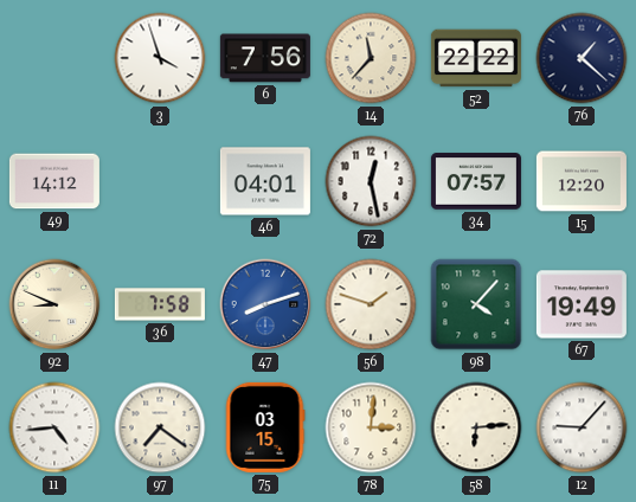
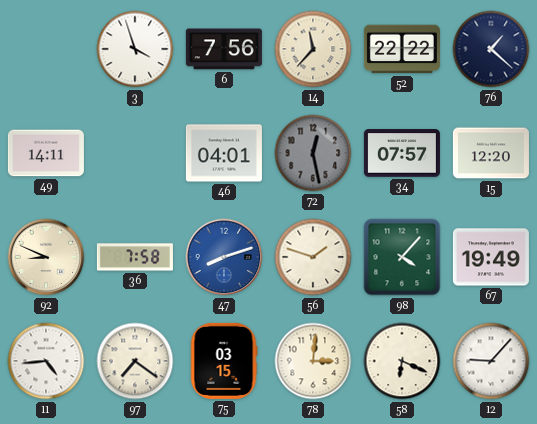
49: 14:12 -> 14:11 (46, 153)
72 dial: white -> grey (313, 153)
58: 6:14 -> 6:19 (402, 361)
